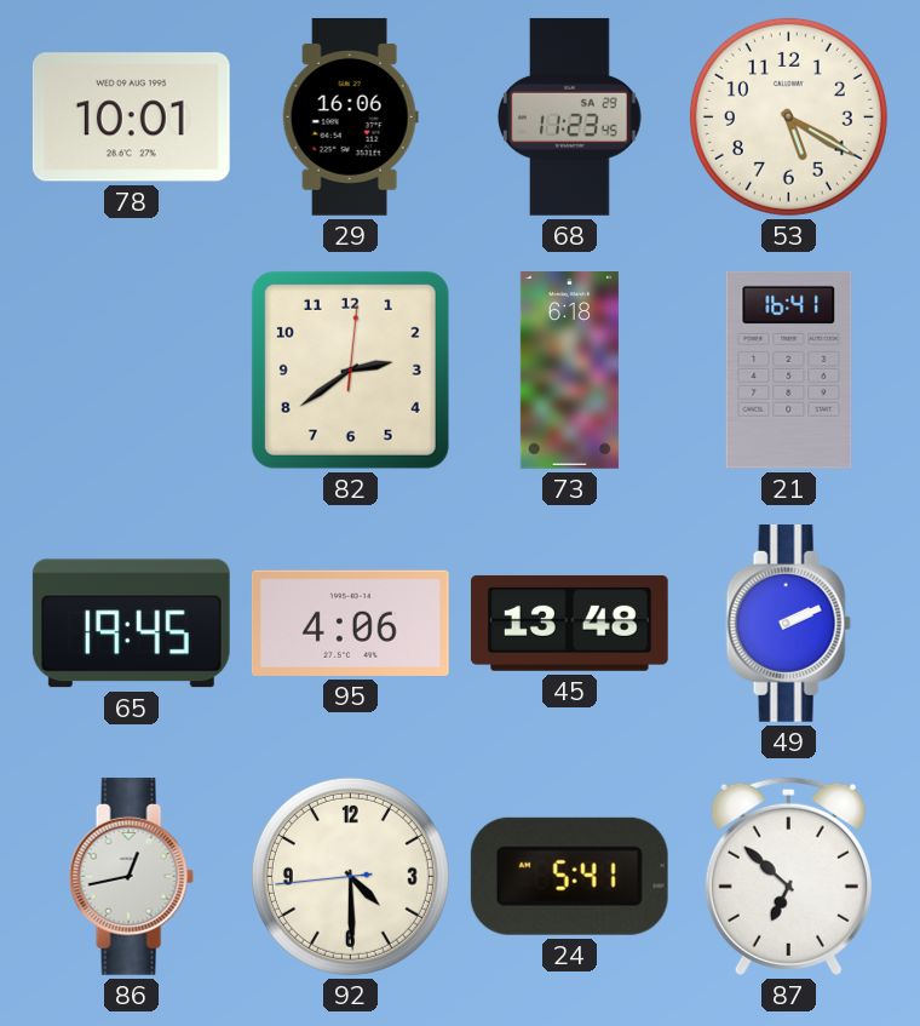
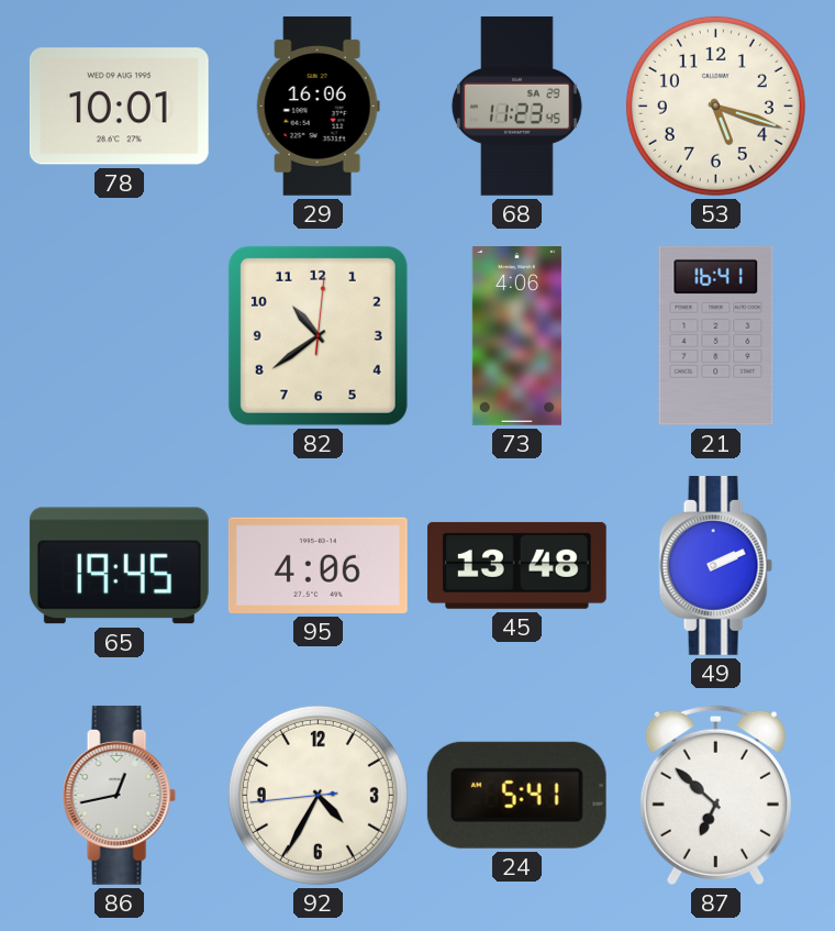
53: 5:20 -> 5:18 (715, 106)
82: 2:39 -> 10:39 (318, 335)
73: 6:18 -> 4:06 (516, 336)
92: 4:29 -> 4:34 (318, 795)
